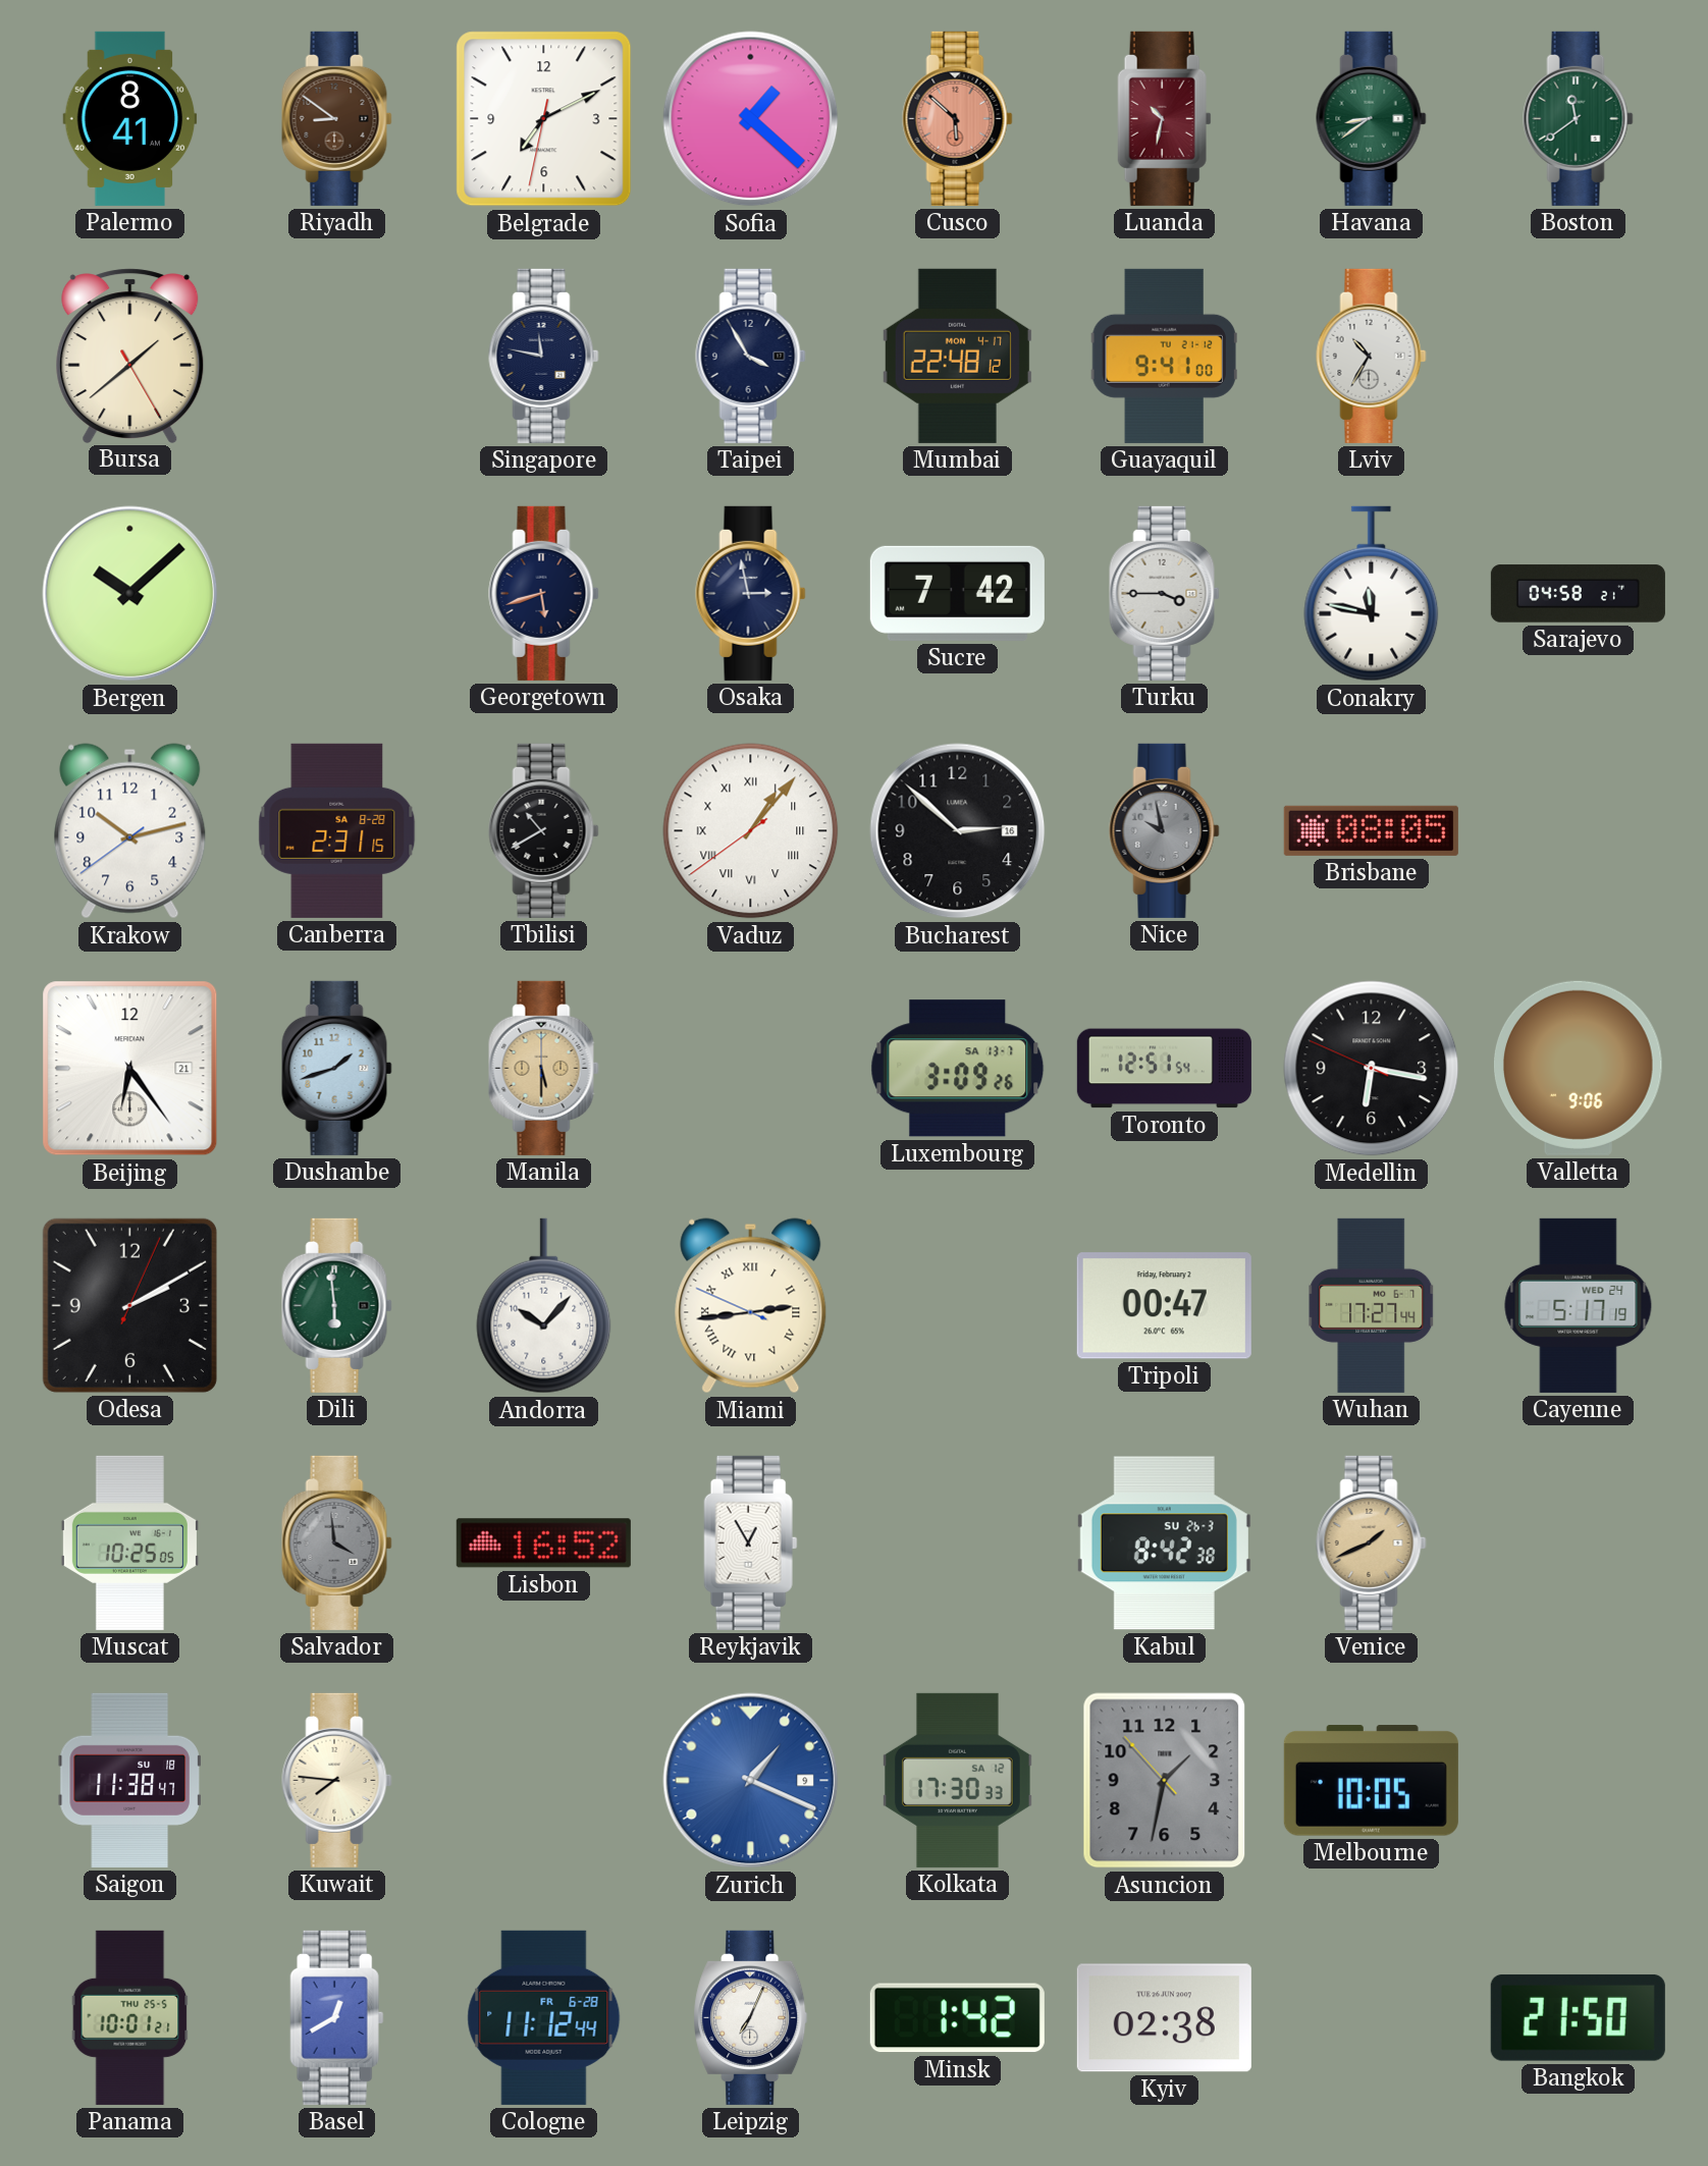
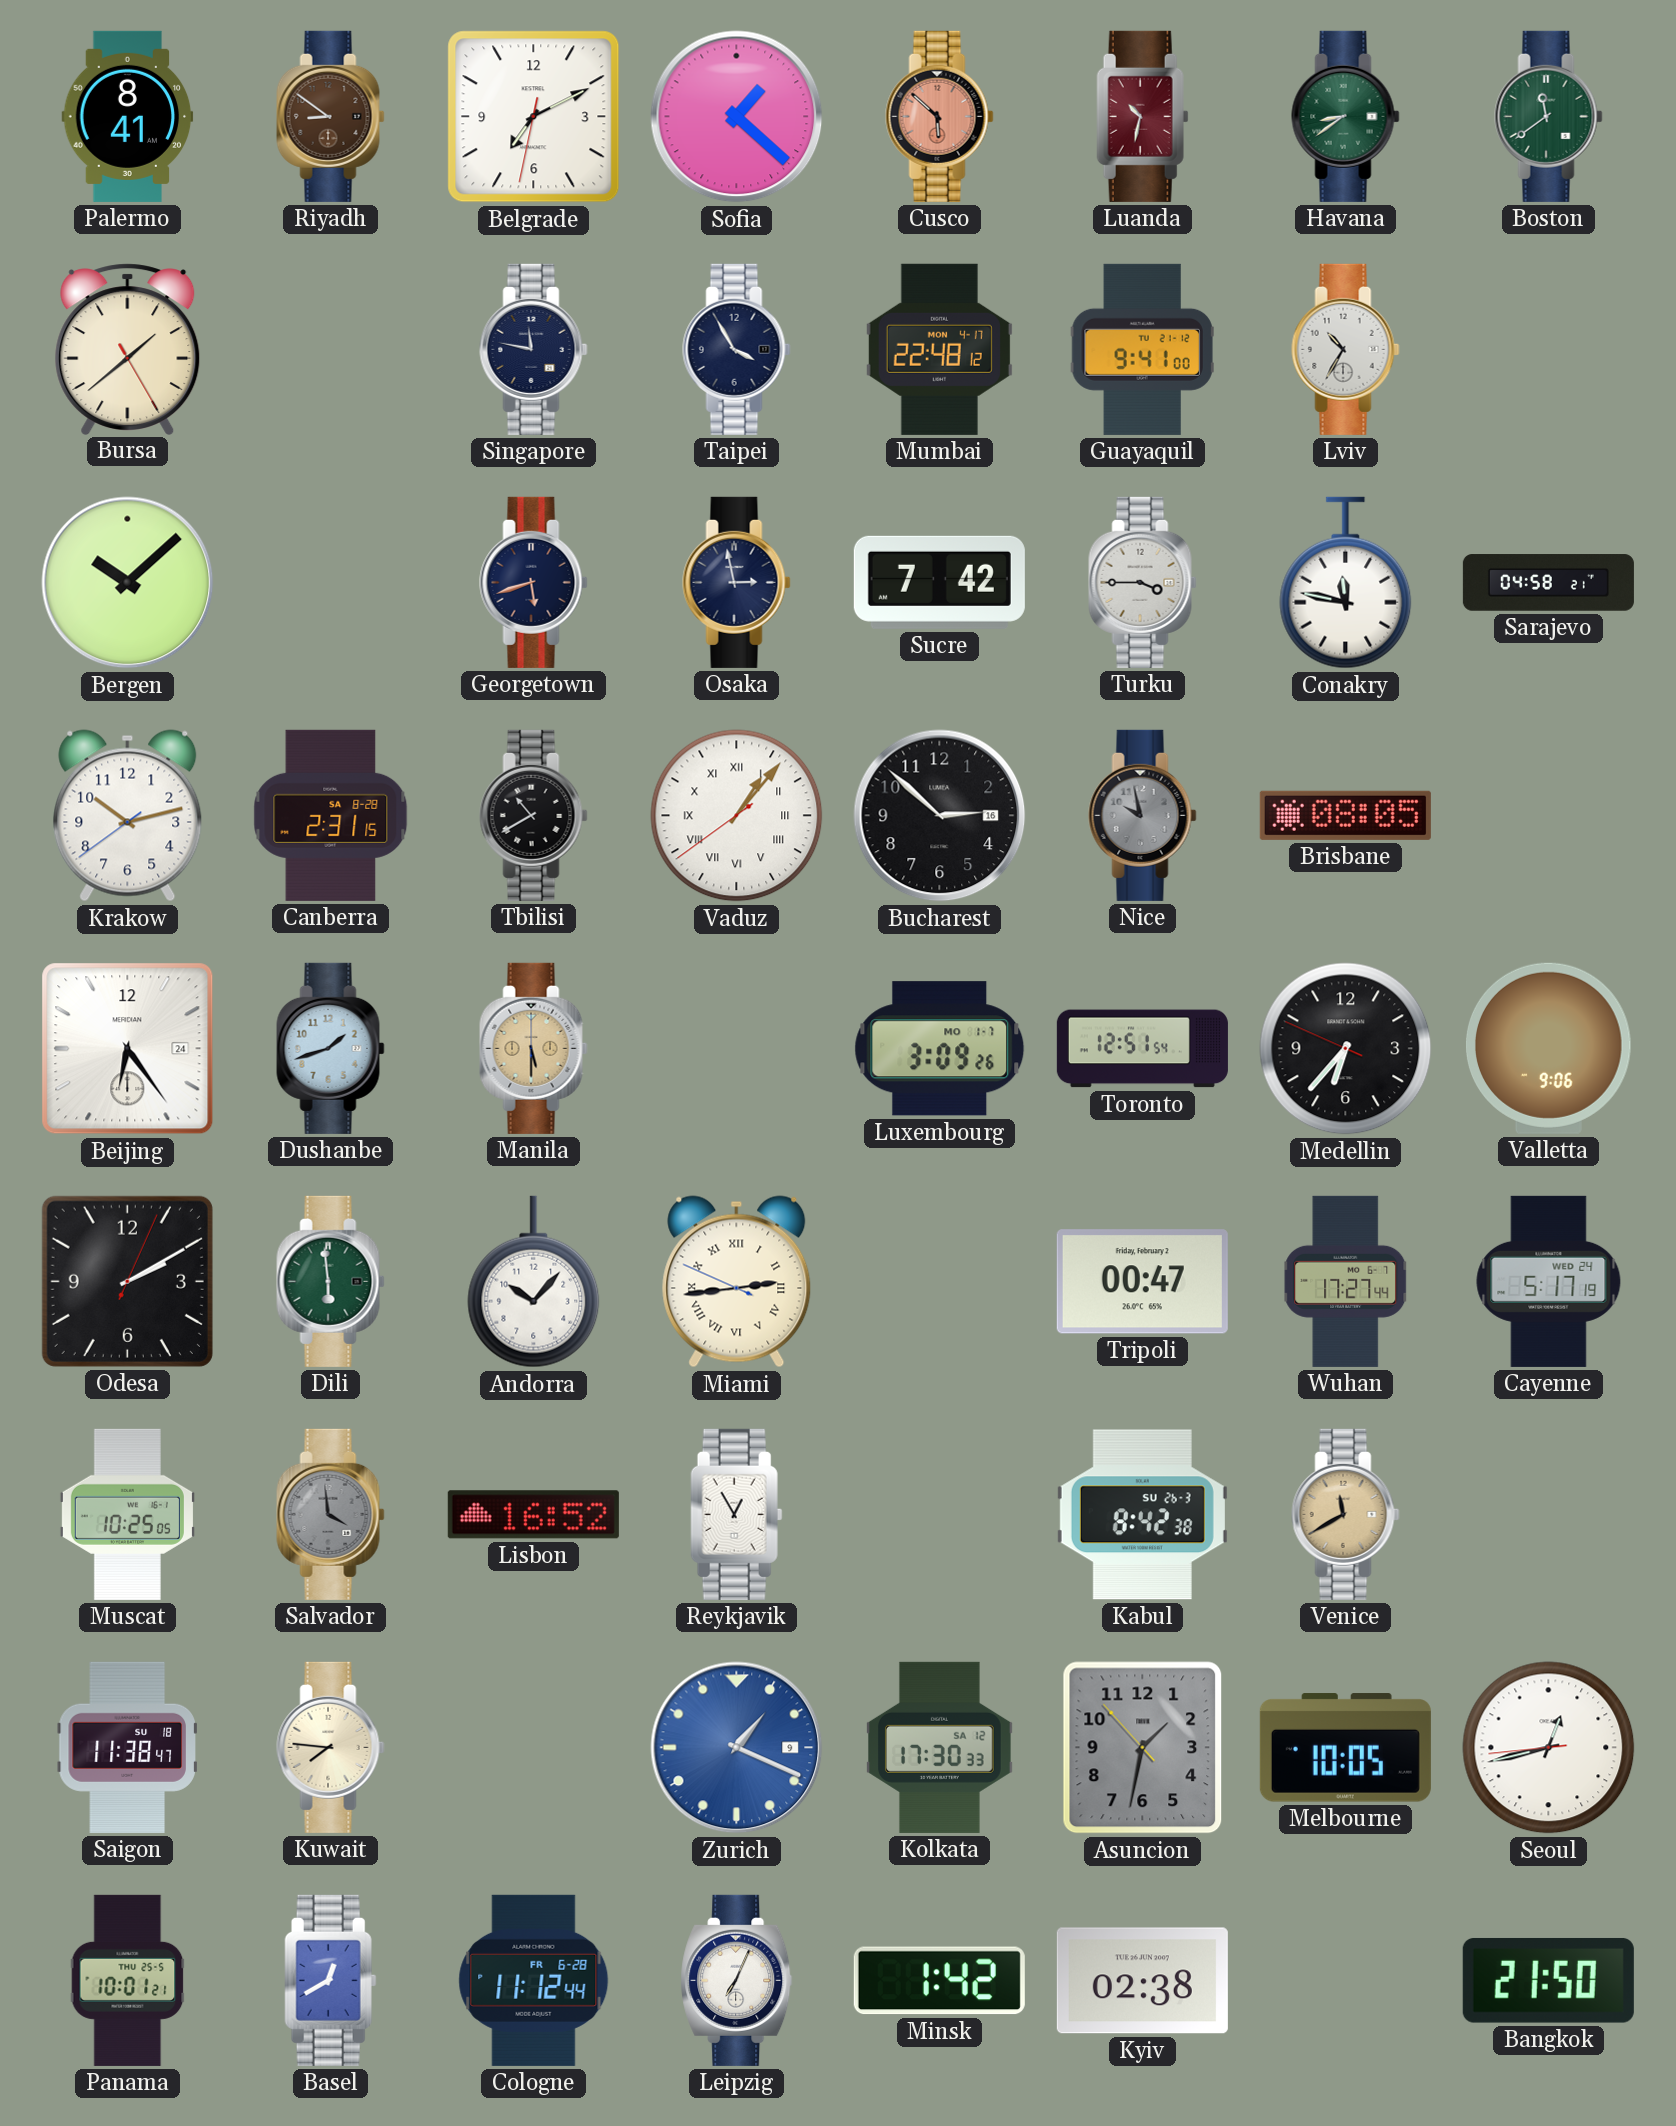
Beijing date: 21 -> 24 (128, 1049)
Luxembourg date: SA 13-7 -> MO 1-7 (940, 1049)
Medellin: 6:16 -> 6:36 (1346, 1049)
Venice: 1:41 -> 11:40 (1346, 1514)
Seoul: none -> 12:42 (1549, 1748)
